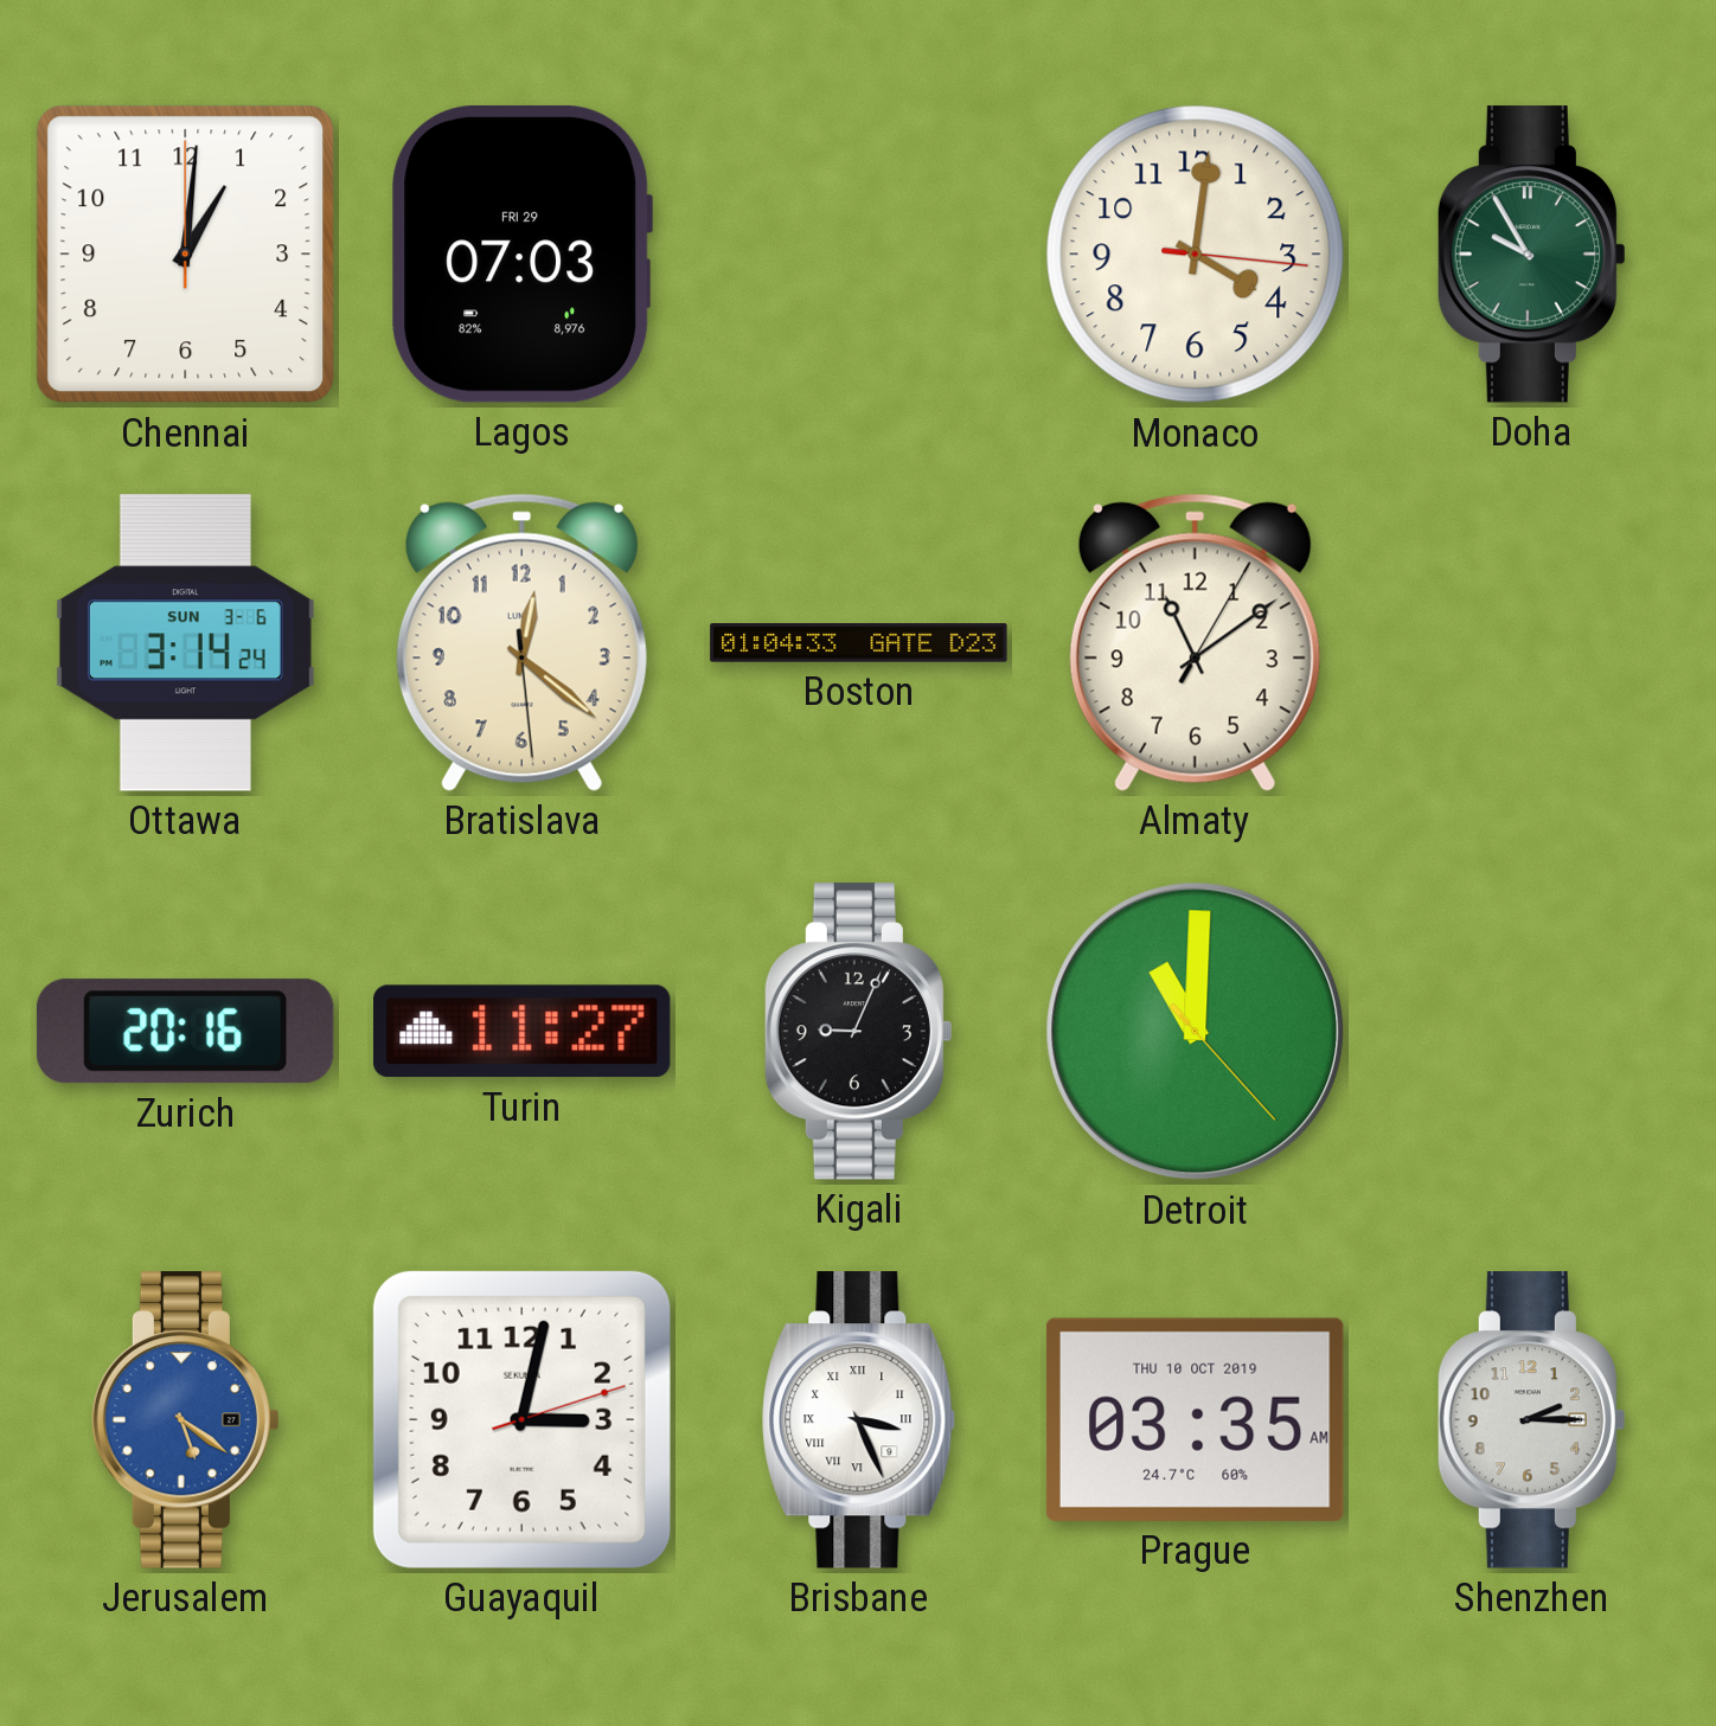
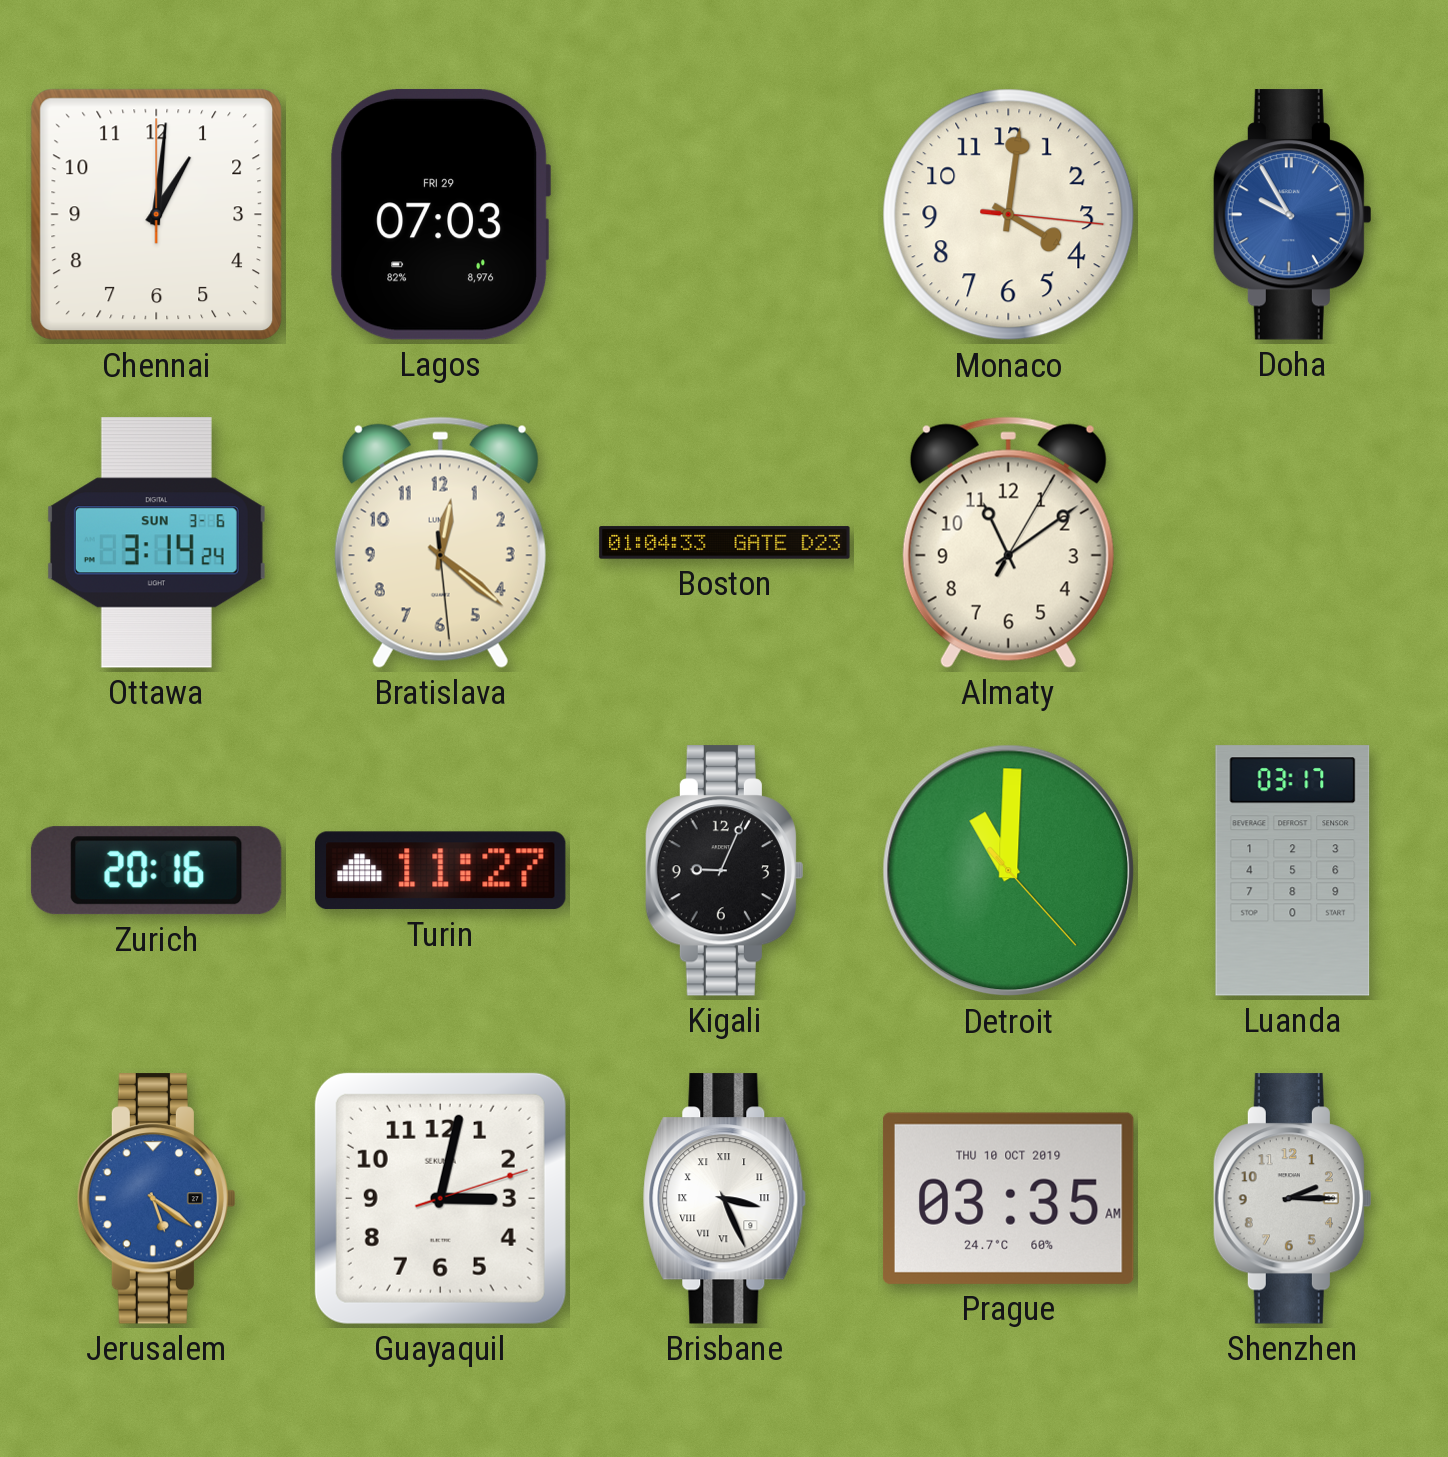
Doha dial: green -> blue (1292, 215)
Luanda: none -> 03:17 (1293, 871)
